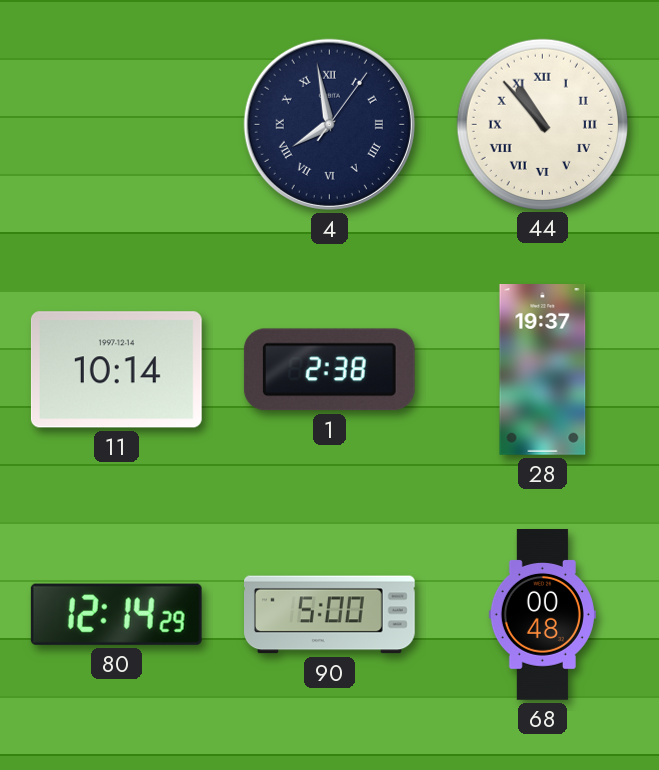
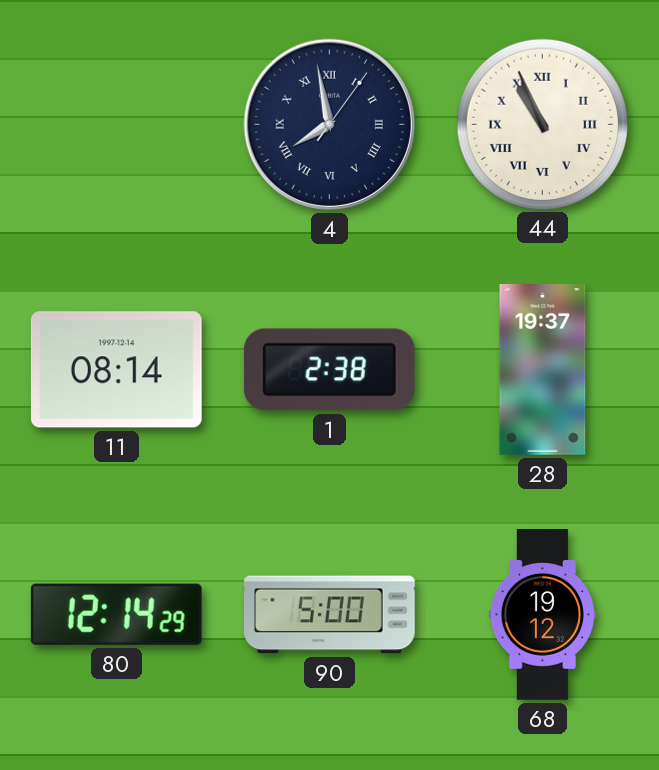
44: 10:53 -> 10:56 (542, 124)
11: 10:14 -> 08:14 (116, 370)
68: 00:48 -> 19:12 (542, 615)
